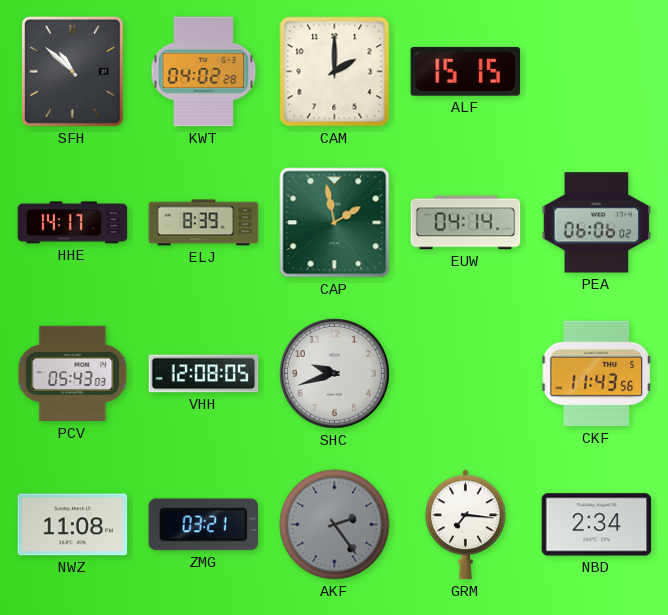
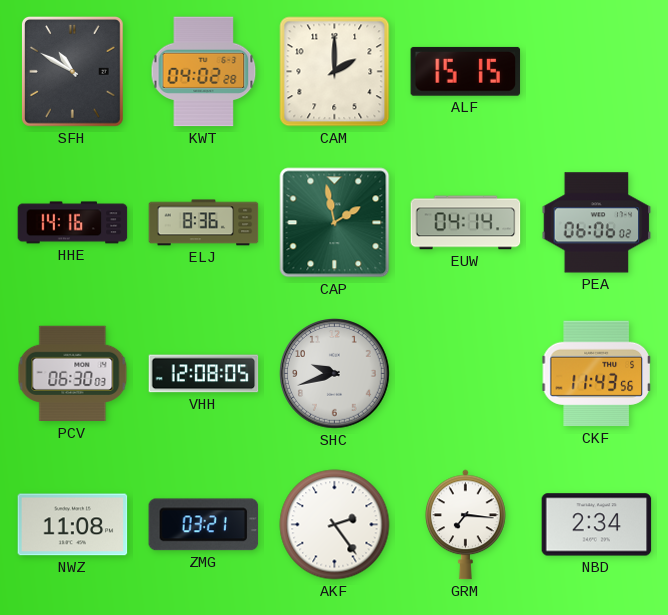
SFH: 10:52 -> 10:50 (72, 72)
HHE: 14:17 -> 14:16 (73, 223)
ELJ: 8:39 -> 8:36 (204, 223)
PCV: 05:43 -> 06:30 (73, 374)
AKF dial: grey -> white (335, 525)
